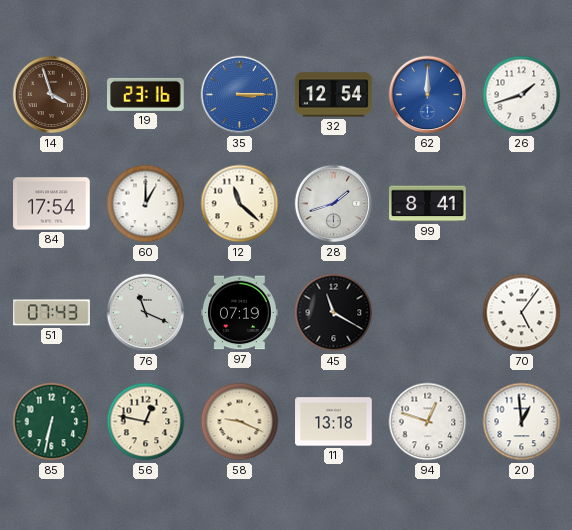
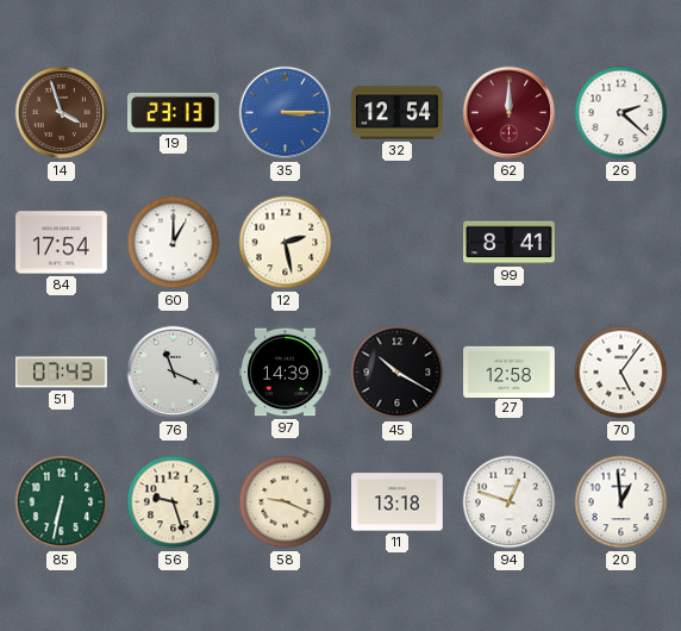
19: 23:16 -> 23:13 (174, 112)
62 dial: blue -> burgundy (510, 113)
26: 1:42 -> 2:22 (621, 113)
12: 11:22 -> 2:28 (286, 243)
28: 1:42 -> none (334, 204)
97: 07:19 -> 14:39 (286, 373)
45: 11:20 -> 10:20 (398, 373)
27: none -> 12:58 (510, 371)
56: 12:47 -> 9:27 (174, 502)
